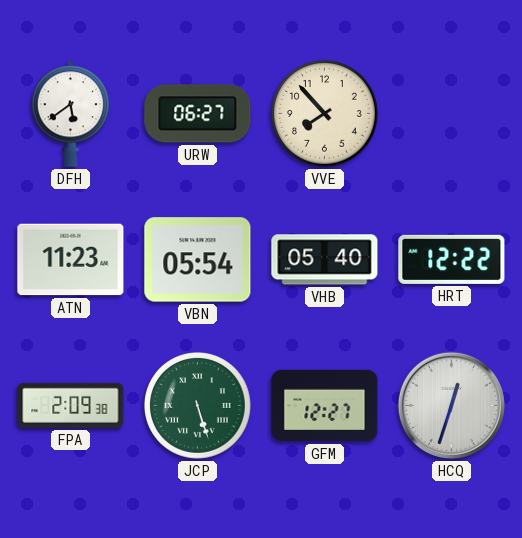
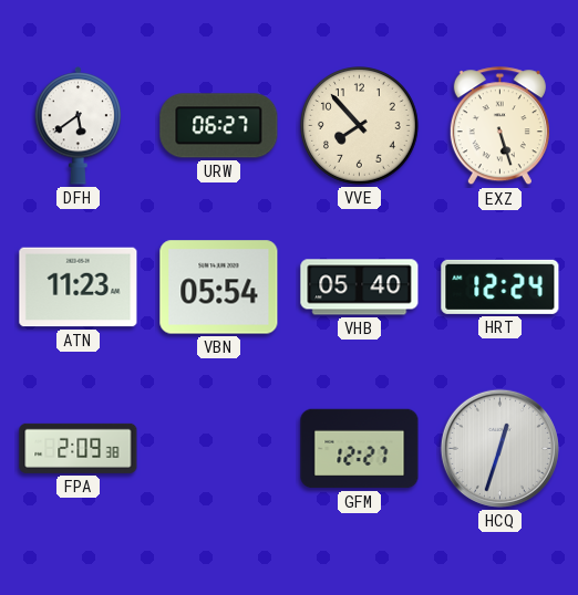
EXZ: none -> 5:27 (499, 126)
HRT: 12:22 -> 12:24 (500, 286)
JCP: 5:27 -> none (198, 406)
